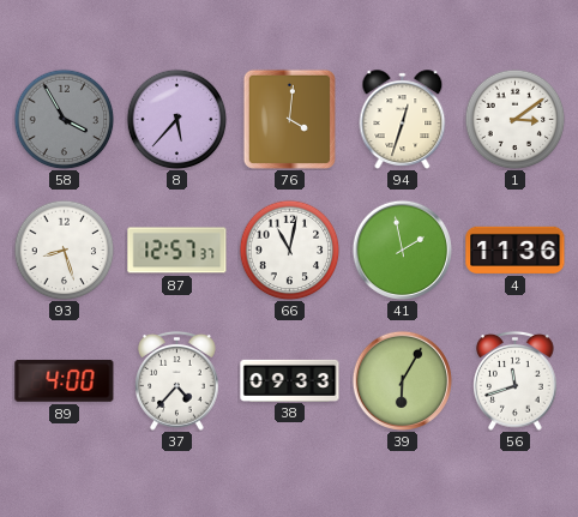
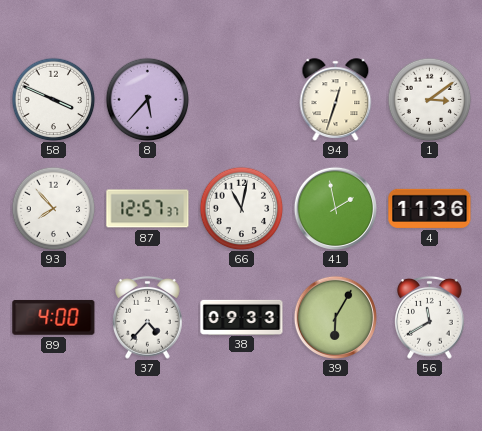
58: 3:55 -> 3:49 (53, 99)
58 dial: grey -> white (53, 99)
76: 4:01 -> none (289, 119)
93: 8:27 -> 7:53 (53, 208)
56: 11:42 -> 11:40 (430, 317)
